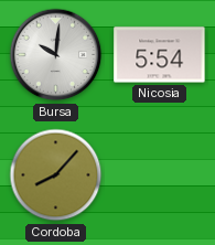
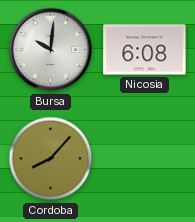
Nicosia: 5:54 -> 6:08 (145, 50)
